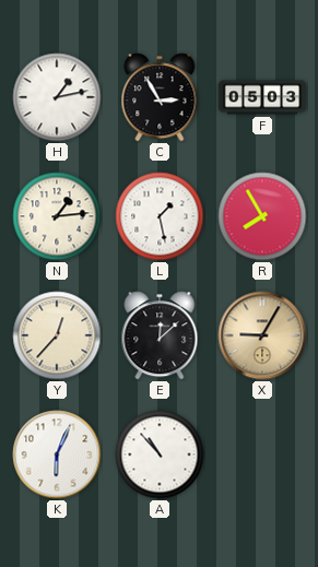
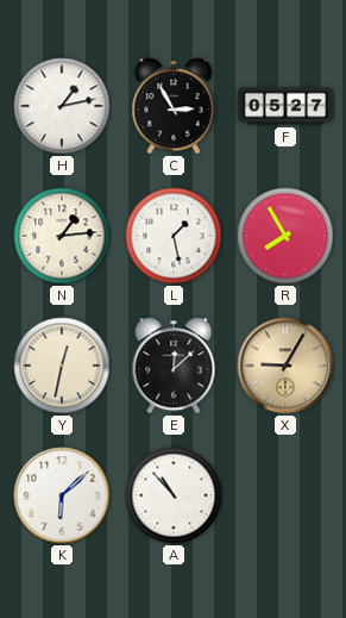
F: 05:03 -> 05:27 (285, 106)
Y: 12:37 -> 12:32 (62, 366)
K: 6:04 -> 6:08 (62, 495)
